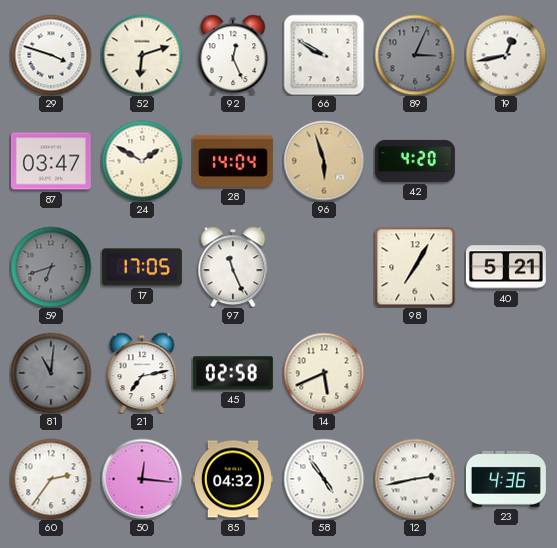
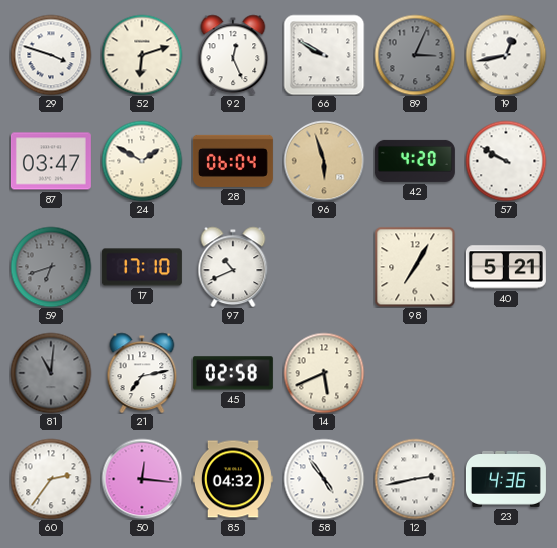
28: 14:04 -> 06:04 (233, 161)
57: none -> 9:50 (506, 161)
17: 17:05 -> 17:10 (142, 267)
97: 11:26 -> 10:41 (233, 267)
